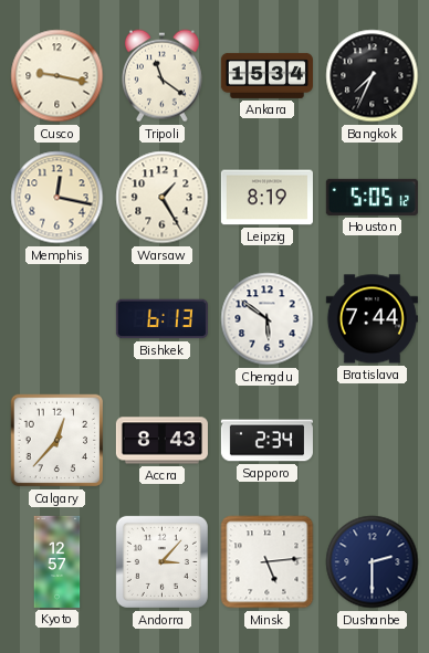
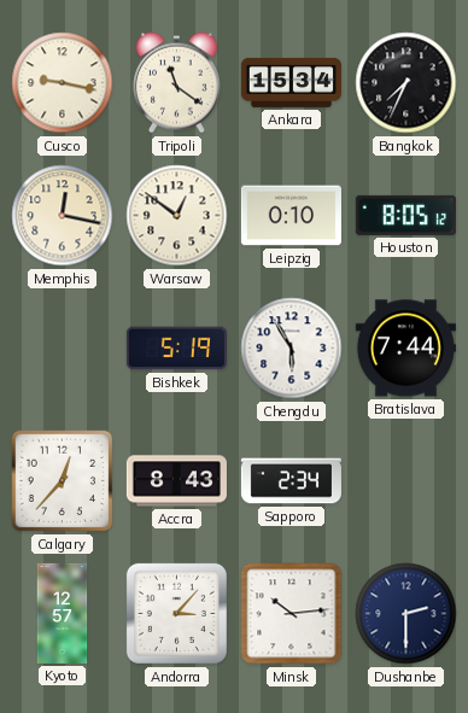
Warsaw: 1:25 -> 12:51 (177, 216)
Leipzig: 8:19 -> 0:10 (291, 216)
Houston: 5:05 -> 8:05 (405, 215)
Bishkek: 6:13 -> 5:19 (176, 349)
Chengdu: 5:51 -> 5:55 (292, 349)
Minsk: 5:14 -> 10:14 (292, 614)
